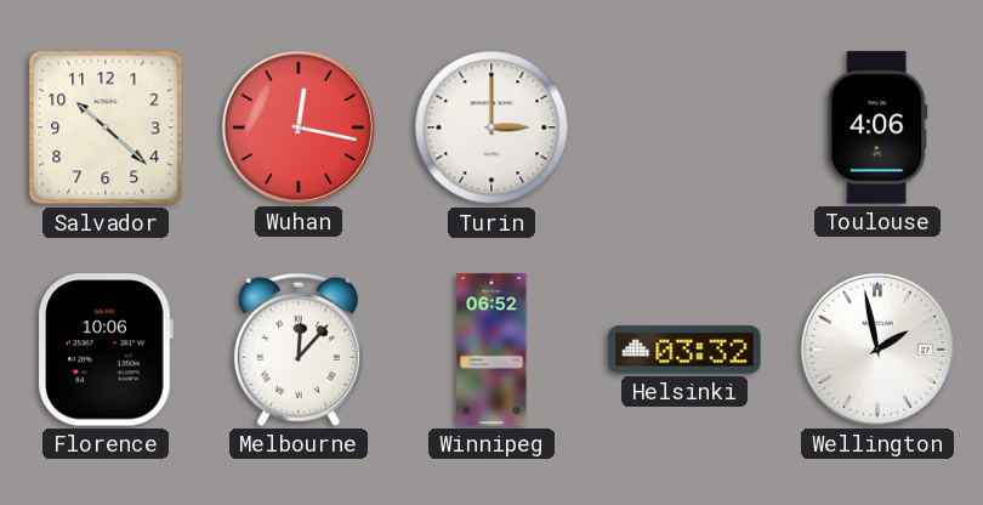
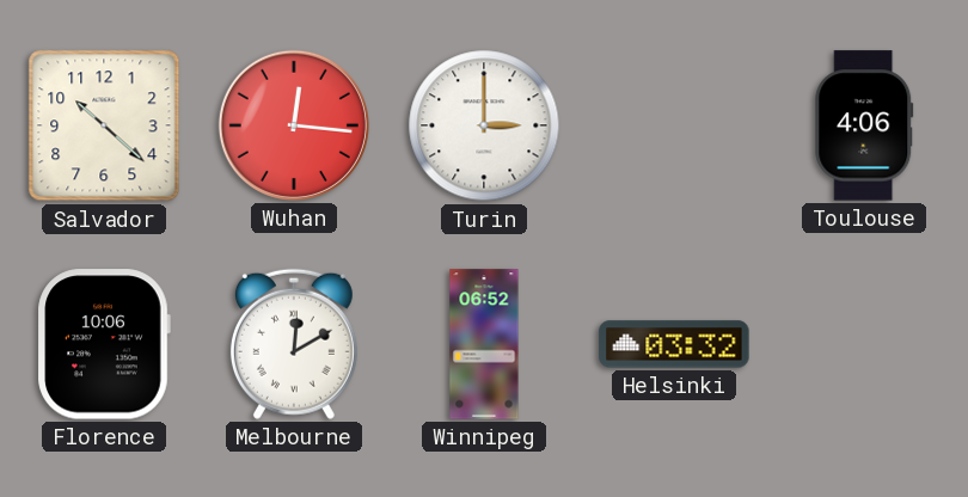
Wuhan: 12:17 -> 12:16 (294, 125)
Melbourne: 12:07 -> 12:10 (294, 344)
Wellington: 1:58 -> none (877, 350)
